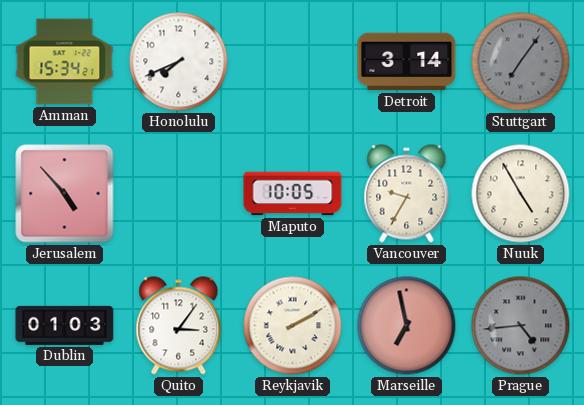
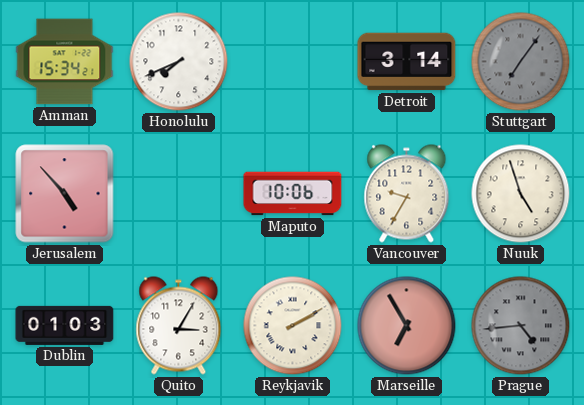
Maputo: 10:05 -> 10:06 (293, 194)
Nuuk: 4:55 -> 4:57 (521, 194)
Quito: 3:06 -> 3:05 (179, 326)
Marseille: 6:58 -> 6:55 (407, 326)
